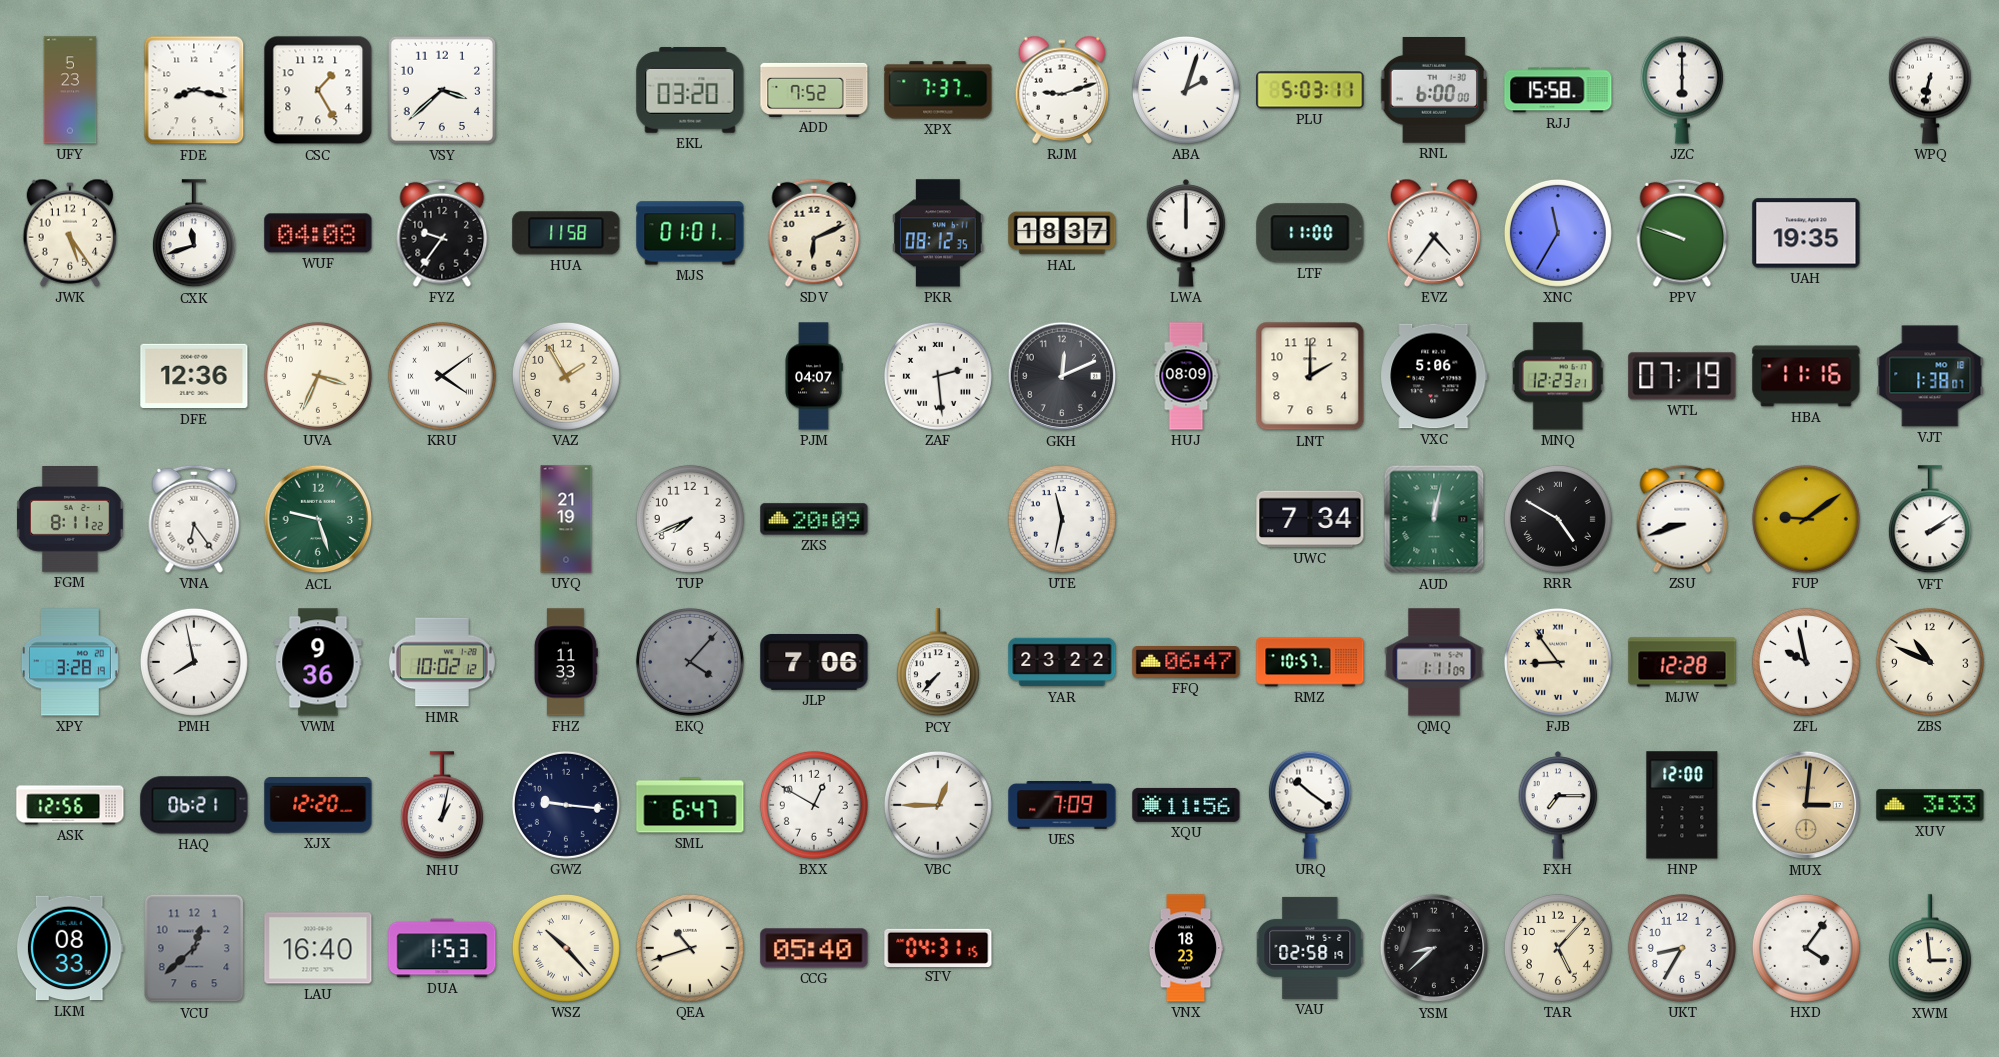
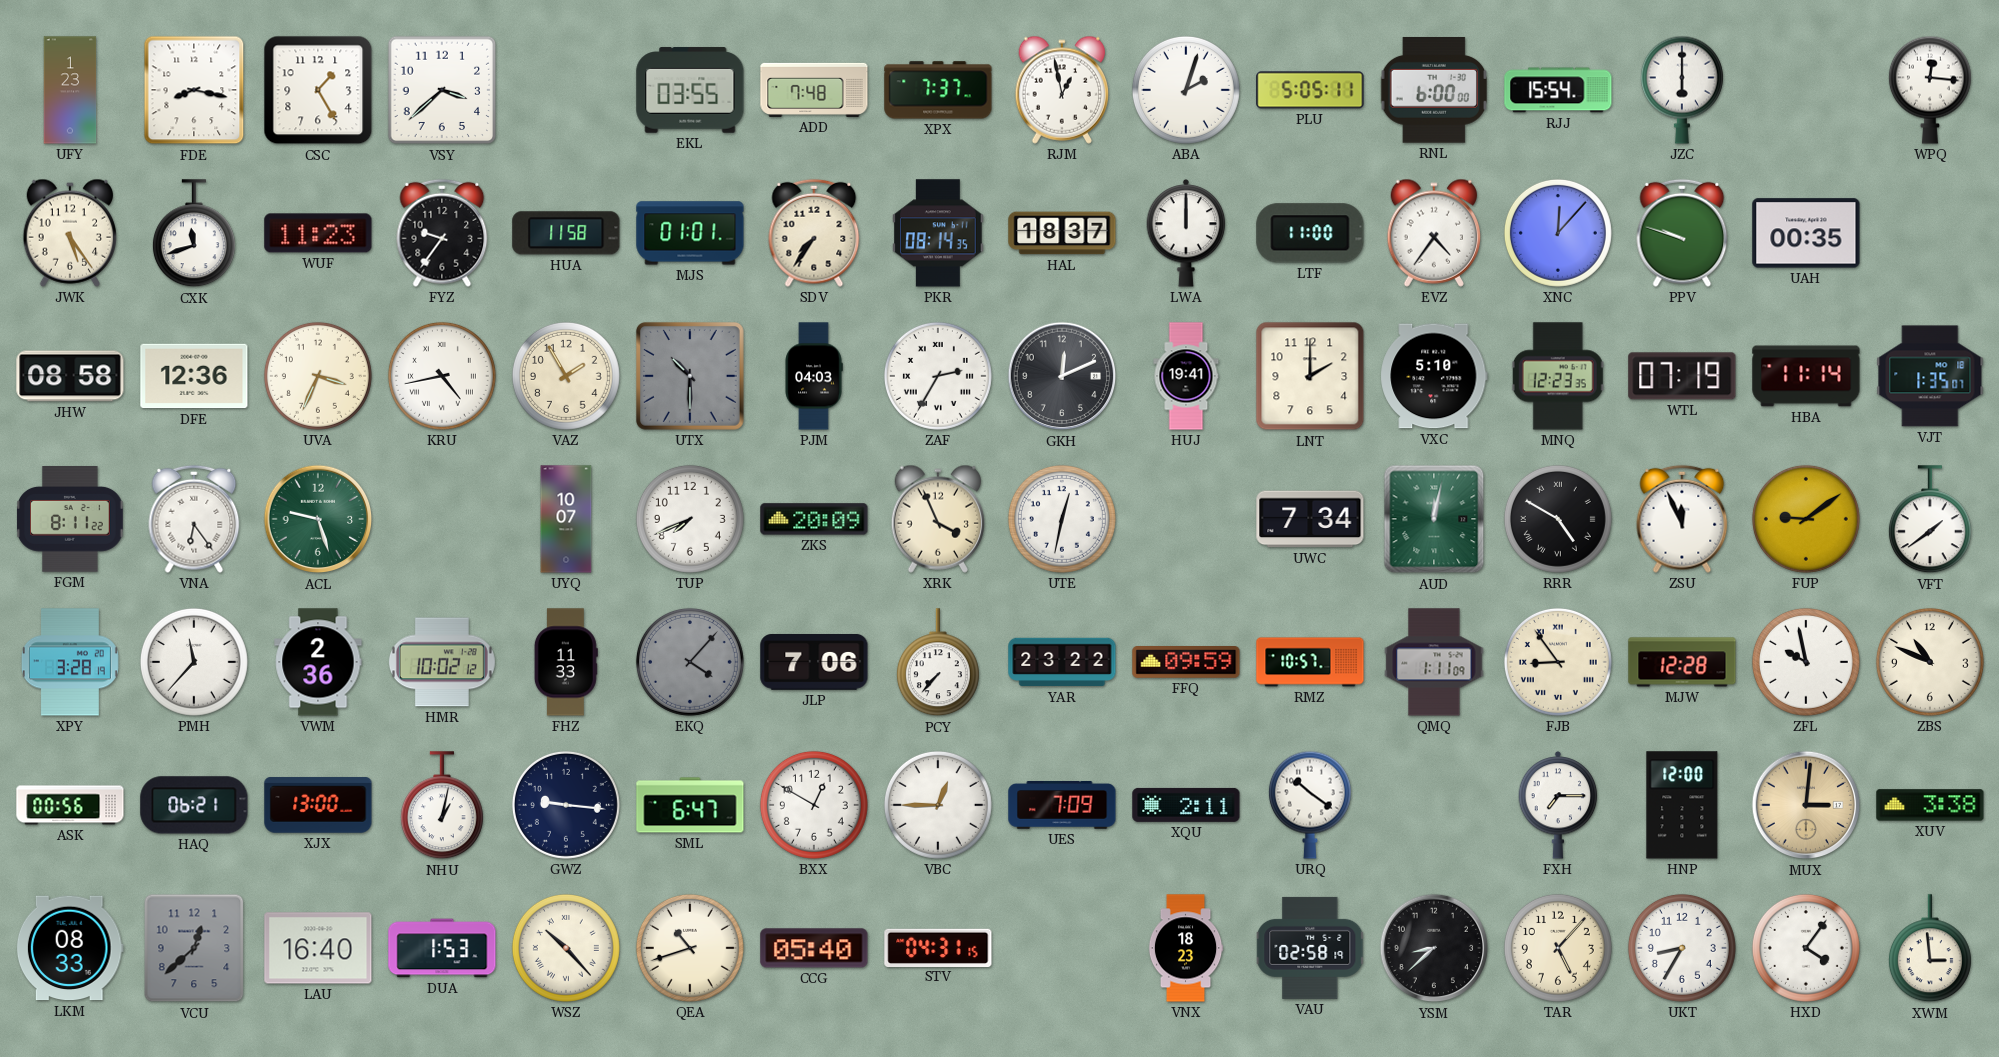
UFY: 5:23 -> 1:23 (70, 90)
EKL: 03:20 -> 03:55 (690, 90)
ADD: 7:52 -> 7:48 (814, 90)
RJM: 9:12 -> 12:58 (1061, 90)
PLU: 5:03 -> 5:05 (1310, 90)
RJJ: 15:58 -> 15:54 (1558, 90)
WPQ: 6:32 -> 12:16 (1930, 90)
WUF: 04:08 -> 11:23 (318, 233)
SDV: 6:11 -> 7:36 (814, 233)
PKR: 08:12 -> 08:14 (938, 233)
XNC: 11:35 -> 12:07 (1558, 233)
UAH: 19:35 -> 00:35 (1806, 233)
JHW: none -> 08:58 (70, 376)
KRU: 4:09 -> 4:43 (442, 376)
UTX: none -> 10:30 (690, 376)
PJM: 04:07 -> 04:03 (814, 376)
ZAF: 2:29 -> 2:35 (938, 376)
HUJ: 08:09 -> 19:41 (1186, 376)
VXC: 5:06 -> 5:10 (1434, 376)
MNQ: 12:23:21 -> 12:23:35 (1558, 376)
HBA: 11:16 -> 11:14 (1806, 376)
VJT: 1:38 -> 1:35 (1930, 376)
UYQ: 21:19 -> 10:07 (566, 519)
XRK: none -> 3:56 (937, 519)
UTE: 11:32 -> 12:32 (1062, 519)
ZSU: 8:42 -> 11:56 (1682, 519)
VFT: 2:09 -> 1:39 (1930, 520)
PMH: 7:58 -> 11:37 (194, 662)
VWM: 9:36 -> 2:36 (318, 662)
FFQ: 06:47 -> 09:59 (1186, 663)
ASK: 12:56 -> 00:56 (70, 805)
XJX: 12:20 -> 13:00 (318, 805)
XQU: 11:56 -> 2:11 (1186, 805)
XUV: 3:33 -> 3:38 (1930, 805)
